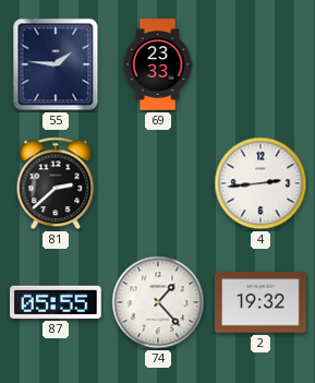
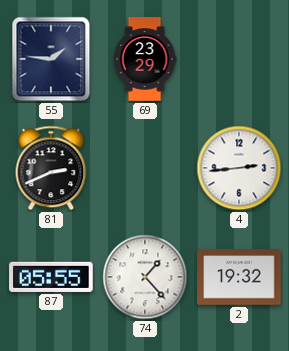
69: 23:33 -> 23:29 (145, 59)
81: 2:38 -> 2:41 (51, 168)
